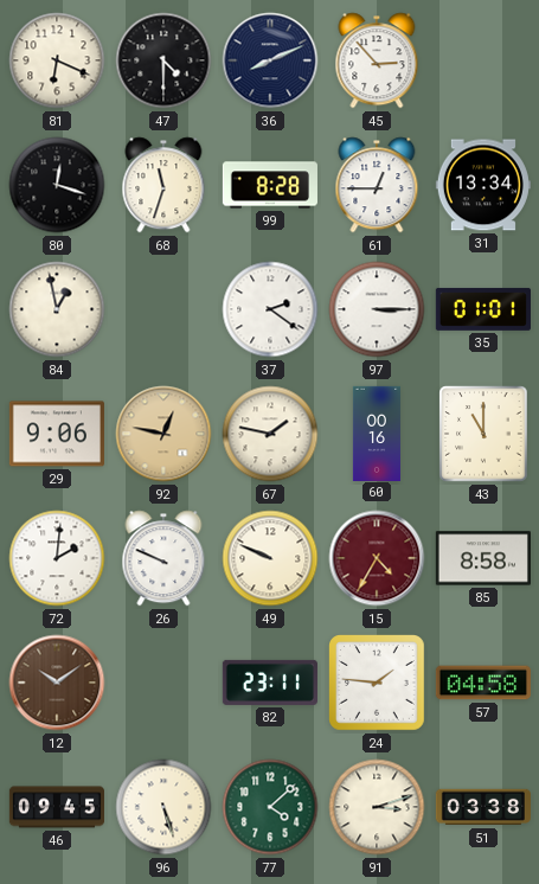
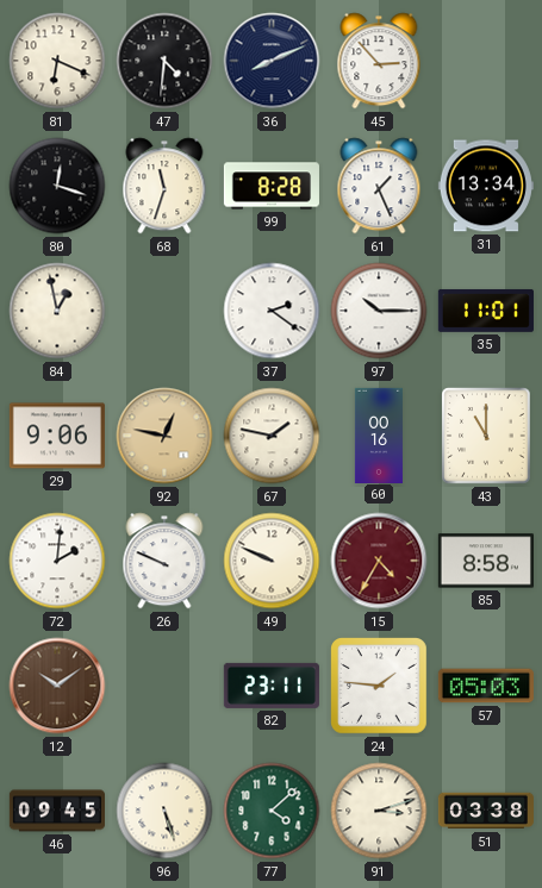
47: 4:30 -> 4:31 (164, 61)
61: 12:45 -> 1:26 (379, 186)
97: 3:15 -> 10:15 (379, 311)
35: 01:01 -> 11:01 (486, 311)
57: 04:58 -> 05:03 (486, 686)
